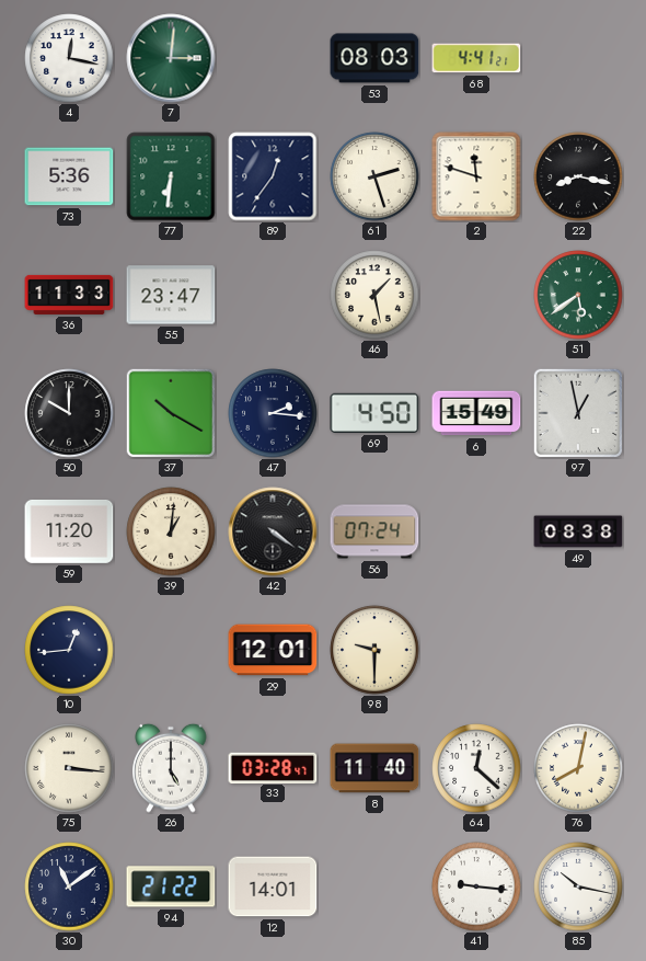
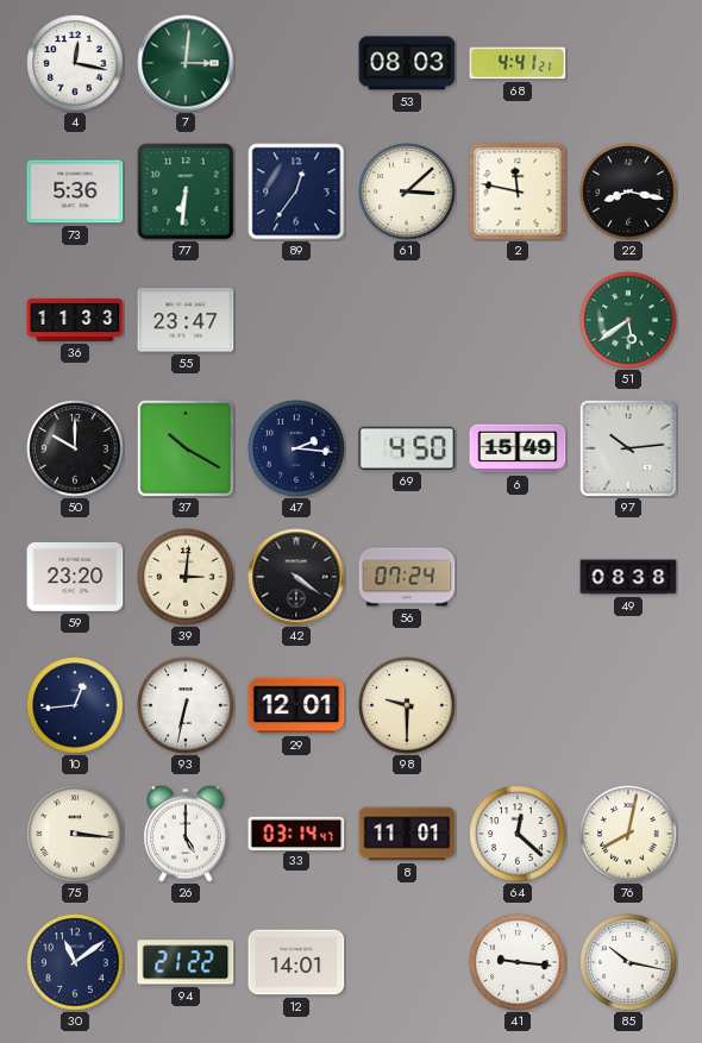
61: 2:27 -> 3:08 (407, 191)
2: 11:48 -> 11:47 (518, 191)
46: 1:28 -> none (374, 295)
97: 12:58 -> 10:14 (628, 448)
59: 11:20 -> 23:20 (75, 577)
39: 1:01 -> 3:01 (186, 577)
93: none -> 6:32 (186, 705)
33: 03:28 -> 03:14 (296, 832)
8: 11:40 -> 11:01 (407, 834)
